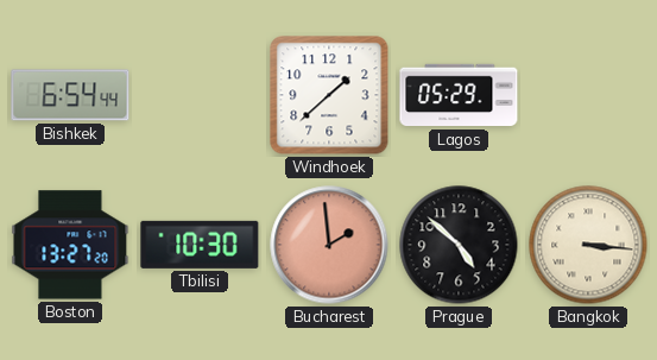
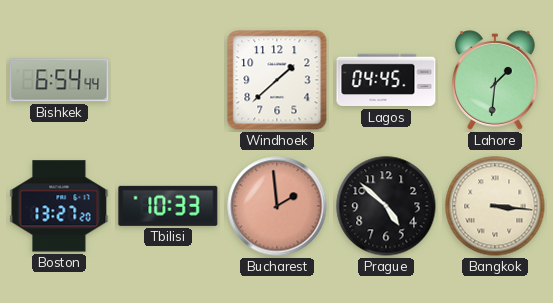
Lagos: 05:29 -> 04:45 (386, 80)
Lahore: none -> 1:31 (496, 80)
Tbilisi: 10:30 -> 10:33 (168, 206)
